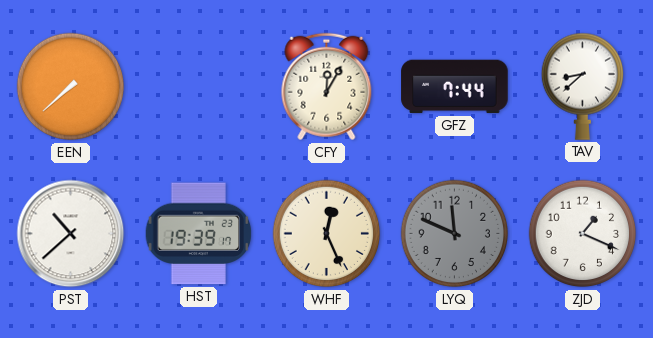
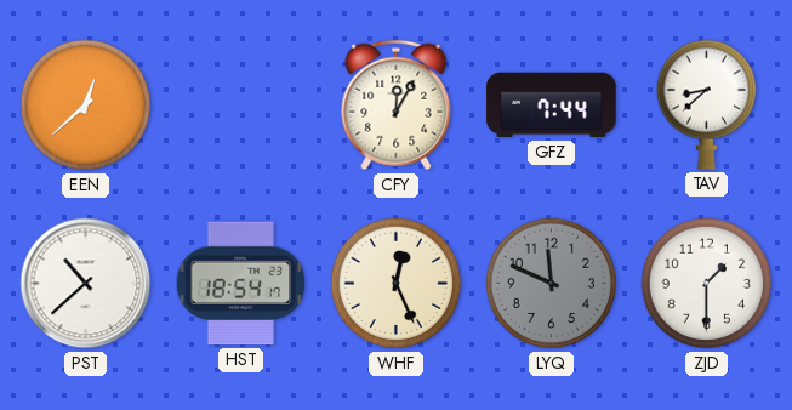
EEN: 7:38 -> 12:38 (86, 106)
HST: 19:39 -> 18:54 (241, 284)
ZJD: 1:19 -> 1:30 (707, 284)
